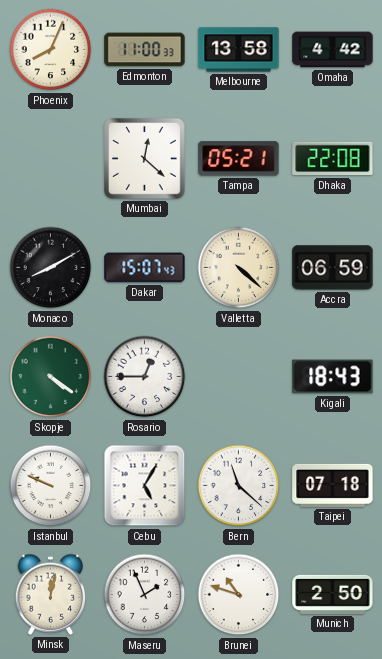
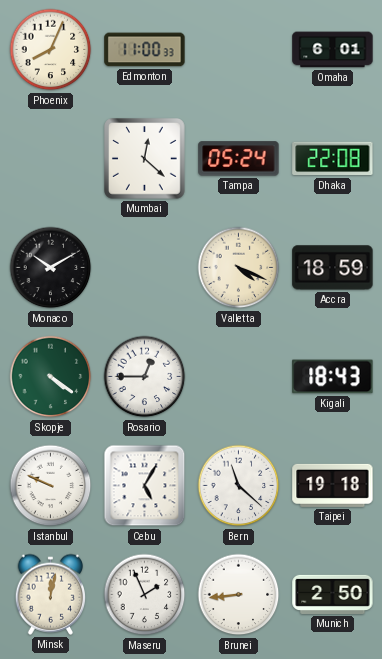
Melbourne: 13:58 -> none (239, 50)
Omaha: 4:42 -> 6:01 (333, 50)
Tampa: 05:21 -> 05:24 (239, 159)
Monaco: 8:10 -> 10:10 (51, 268)
Dakar: 15:07 -> none (145, 268)
Valletta: 4:22 -> 4:19 (239, 268)
Accra: 06:59 -> 18:59 (333, 268)
Taipei: 07:18 -> 19:18 (333, 485)
Brunei: 10:48 -> 8:44 (239, 595)
